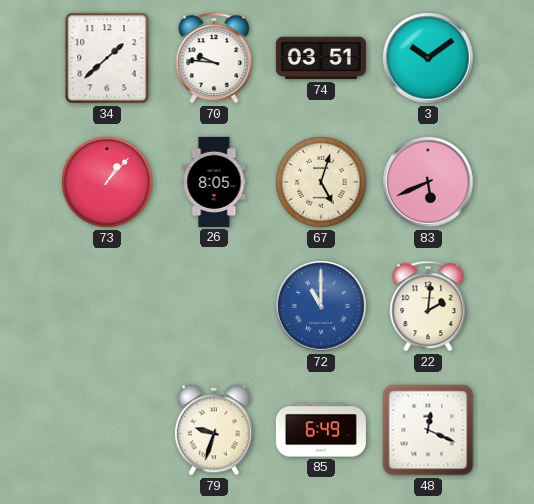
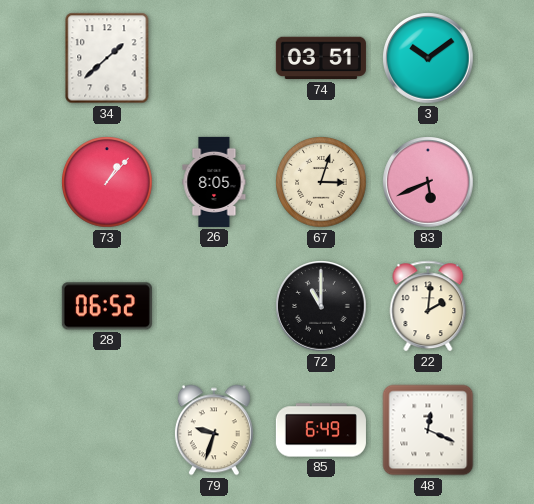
70: 9:46 -> none (214, 58)
67: 5:03 -> 3:03 (321, 182)
28: none -> 06:52 (107, 306)
72 dial: blue -> black (321, 306)
